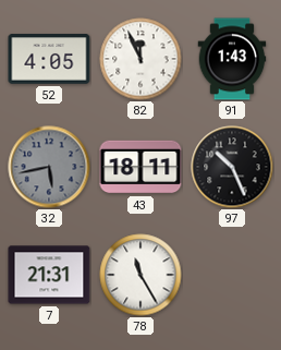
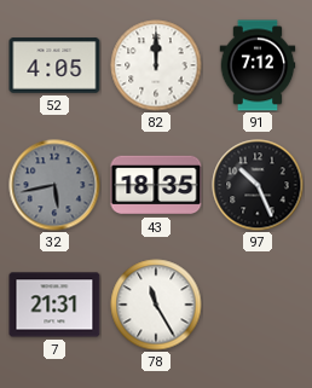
82: 11:56 -> 12:00 (156, 65)
91: 1:43 -> 7:12 (258, 65)
43: 18:11 -> 18:35 (156, 185)
